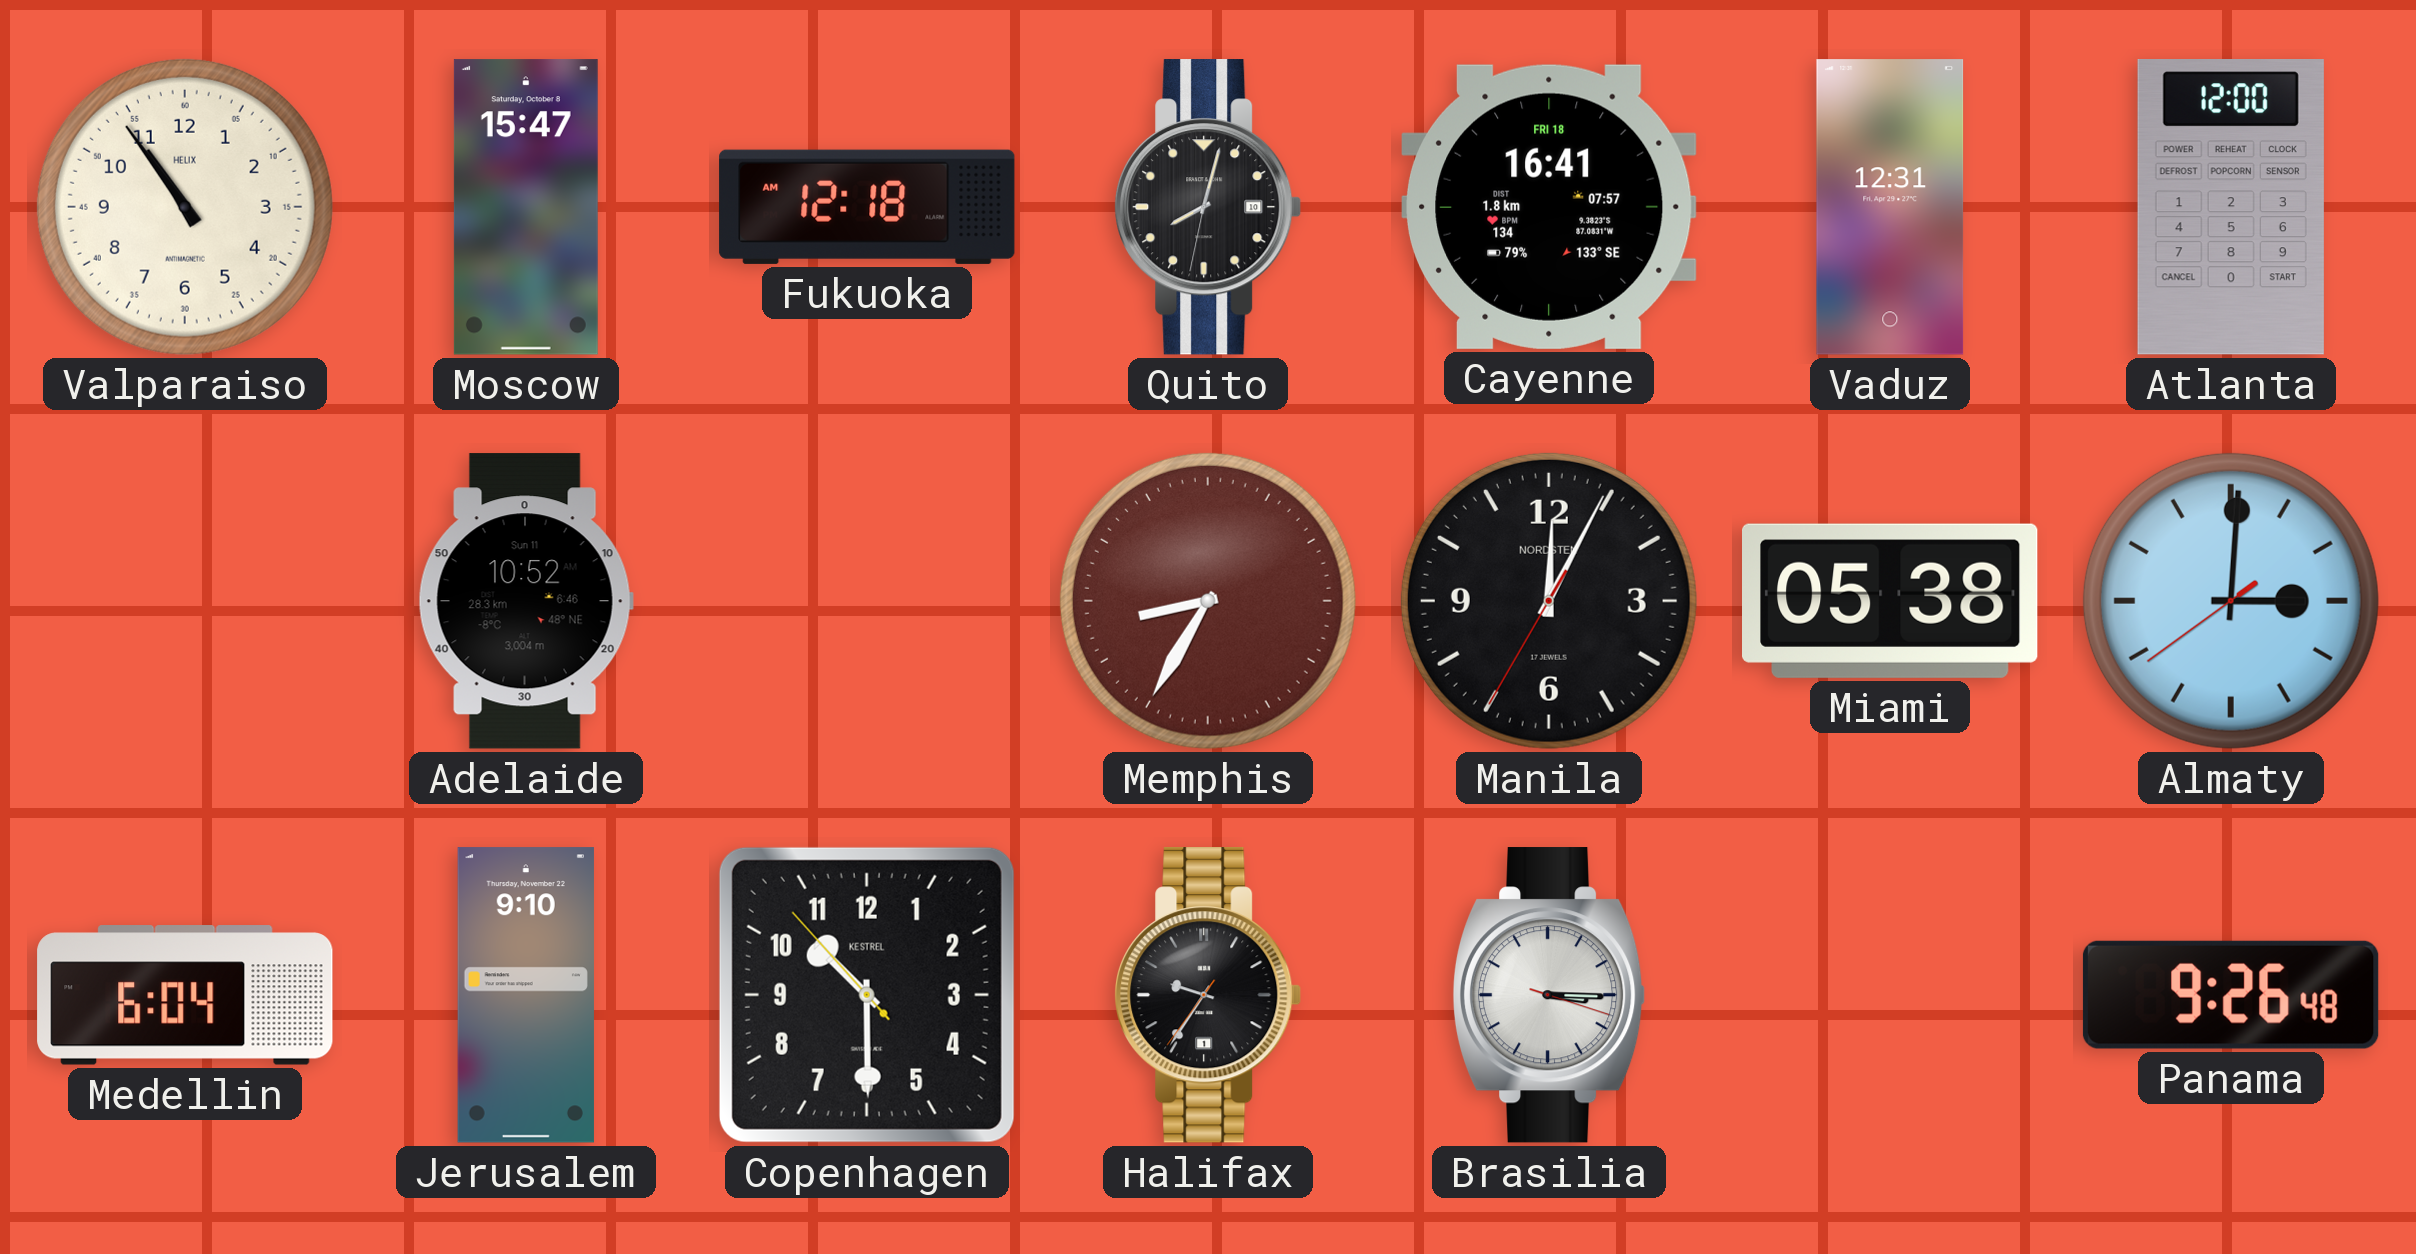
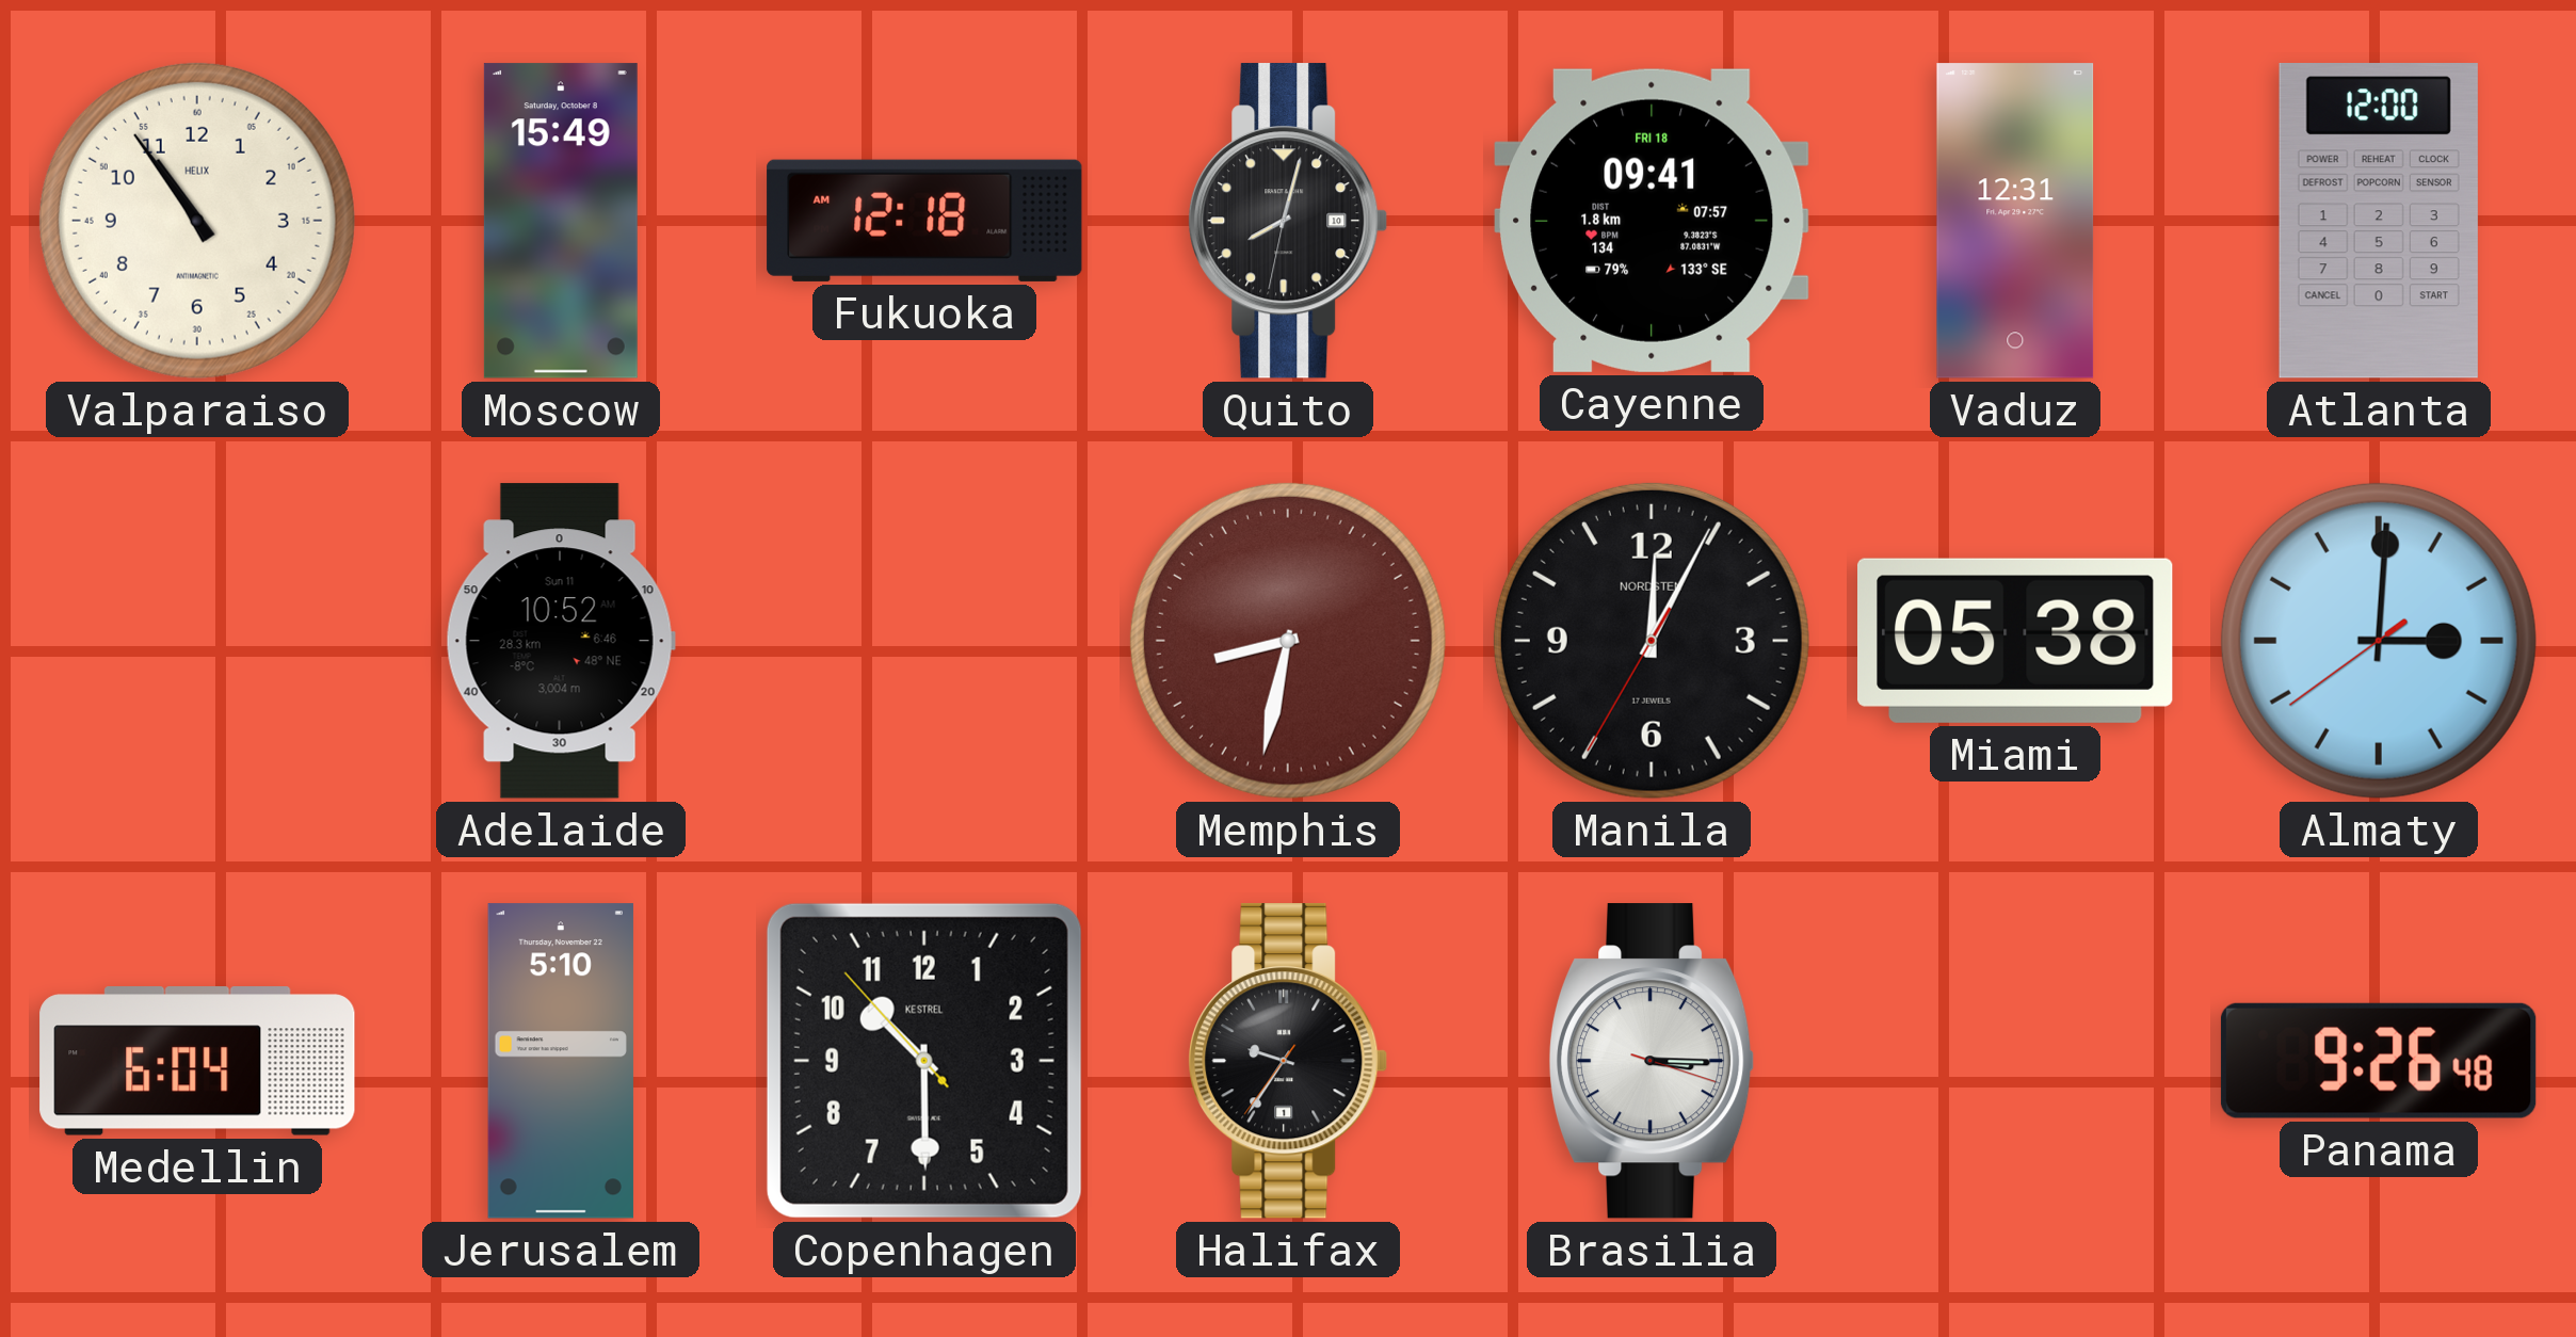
Moscow: 15:47 -> 15:49 (561, 221)
Cayenne: 16:41 -> 09:41 (1652, 221)
Memphis: 8:35 -> 8:32 (1288, 641)
Jerusalem: 9:10 -> 5:10 (561, 1061)
